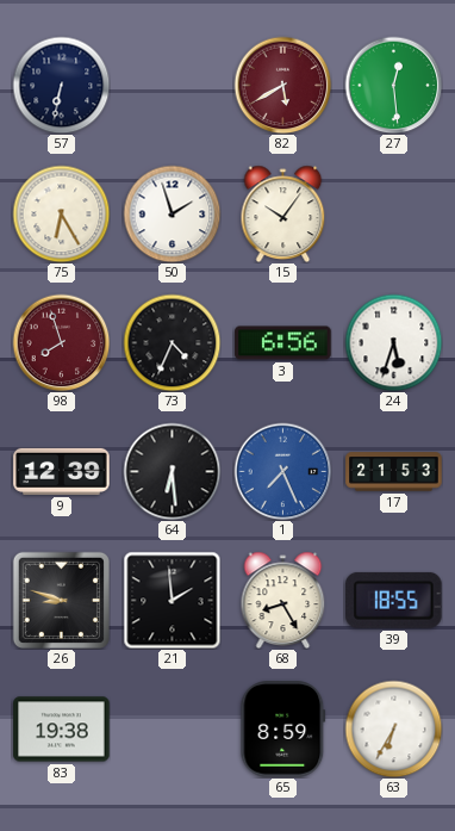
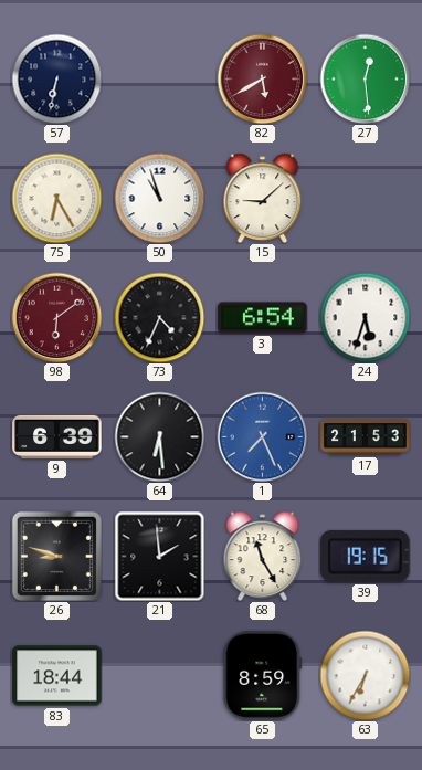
50: 1:57 -> 10:57 (159, 198)
15: 10:06 -> 9:08 (263, 198)
98: 7:57 -> 6:09 (56, 317)
3: 6:56 -> 6:54 (263, 318)
9: 12:39 -> 6:39 (57, 436)
68: 8:25 -> 11:25 (263, 556)
39: 18:55 -> 19:15 (366, 556)
83: 19:38 -> 18:44 (57, 676)
